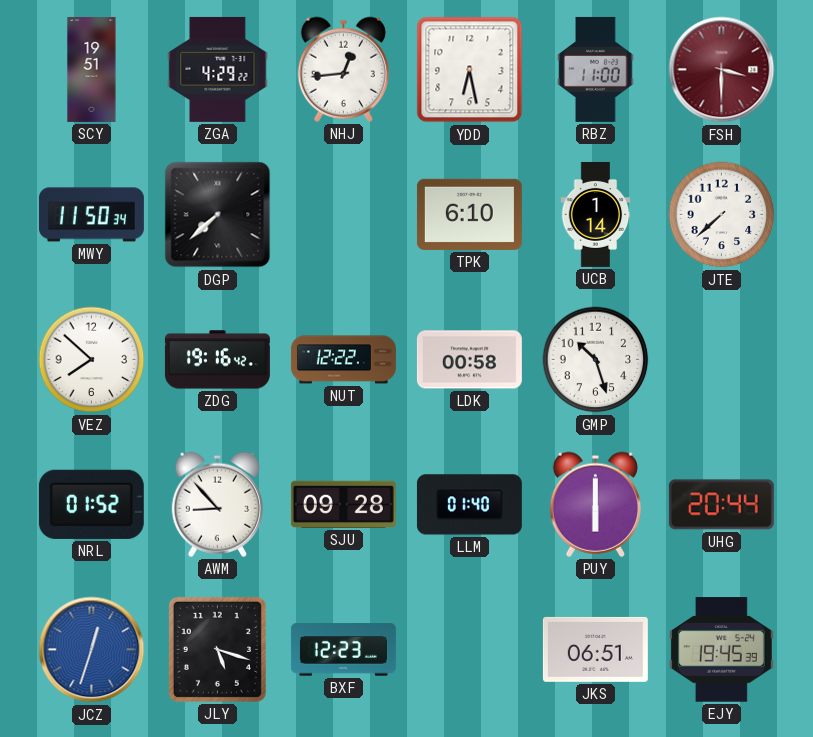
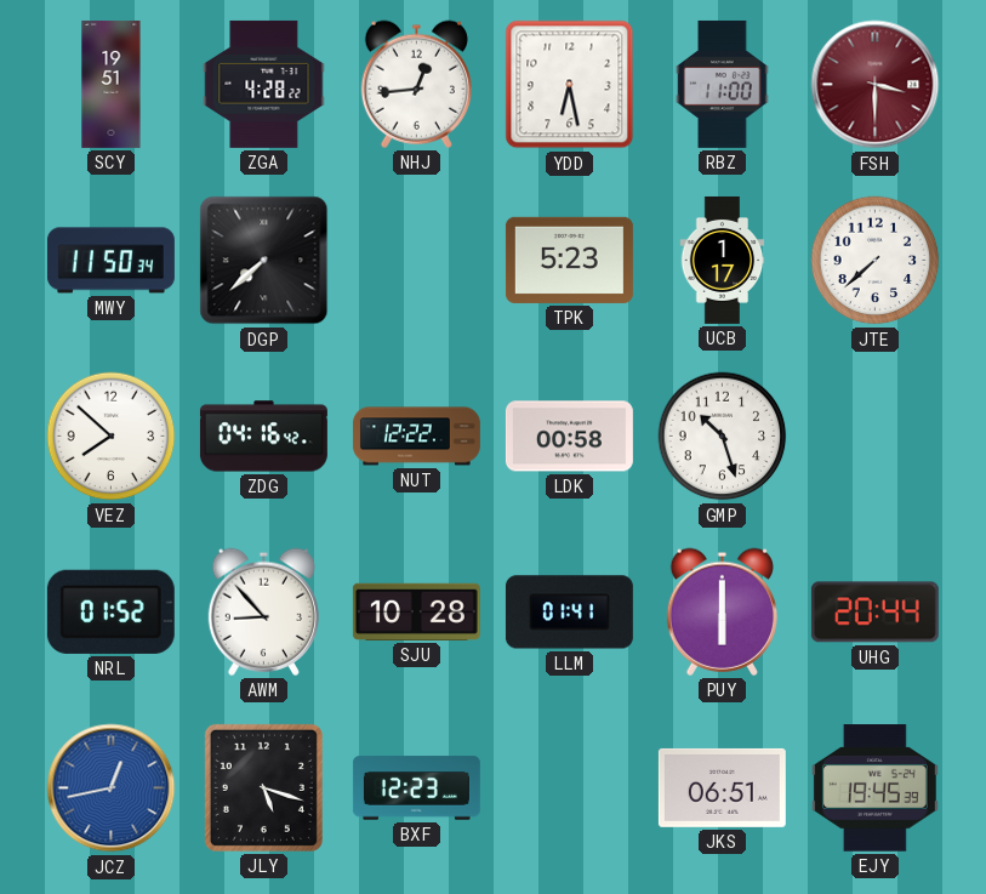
ZGA: 4:29 -> 4:28 (264, 84)
TPK: 6:10 -> 5:23 (569, 260)
UCB: 1:14 -> 1:17 (723, 260)
ZDG: 19:16 -> 04:16 (263, 437)
SJU: 09:28 -> 10:28 (416, 611)
LLM: 01:40 -> 01:41 (569, 613)
JCZ: 12:33 -> 12:43 (112, 788)
